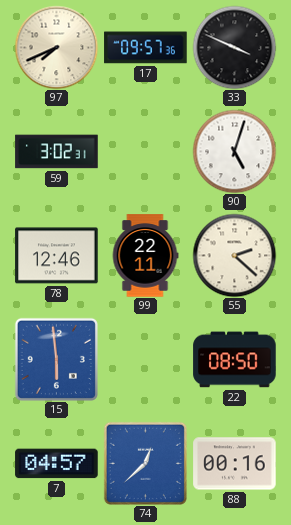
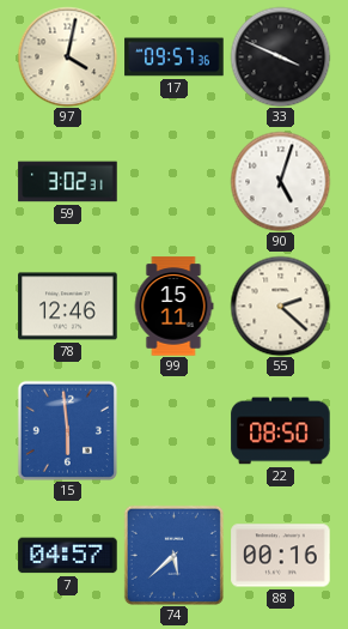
97: 7:41 -> 4:02 (67, 56)
99: 22:11 -> 15:11 (173, 307)
74: 12:38 -> 5:38 (173, 555)
